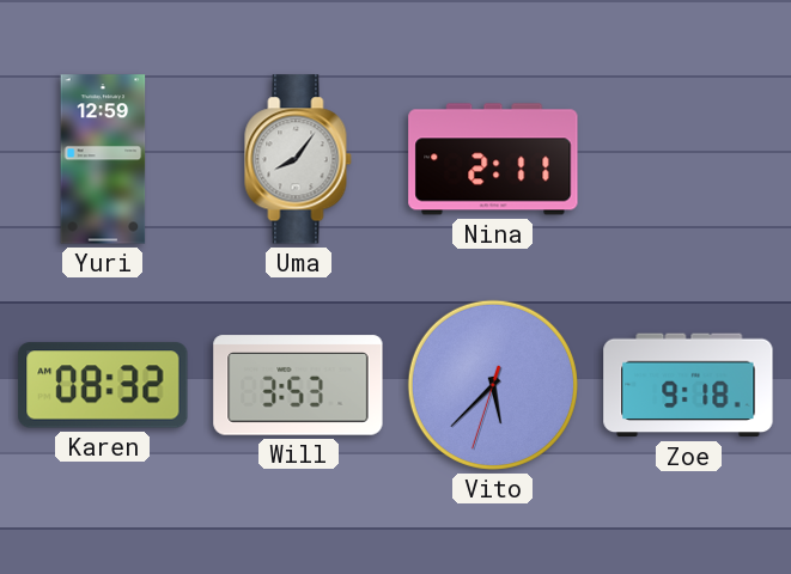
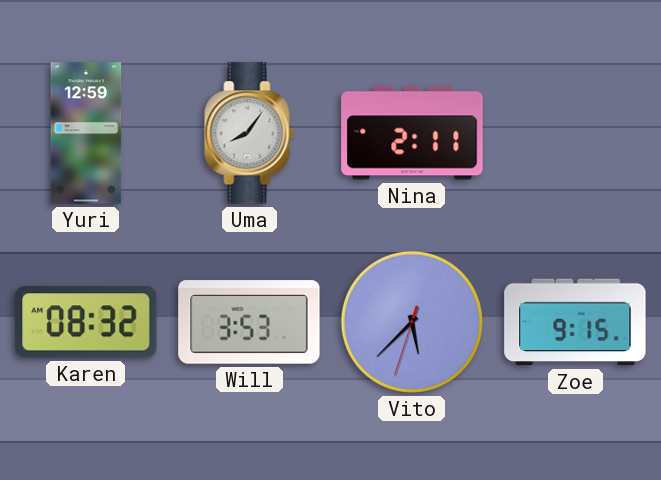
Zoe: 9:18 -> 9:15 (575, 322)
